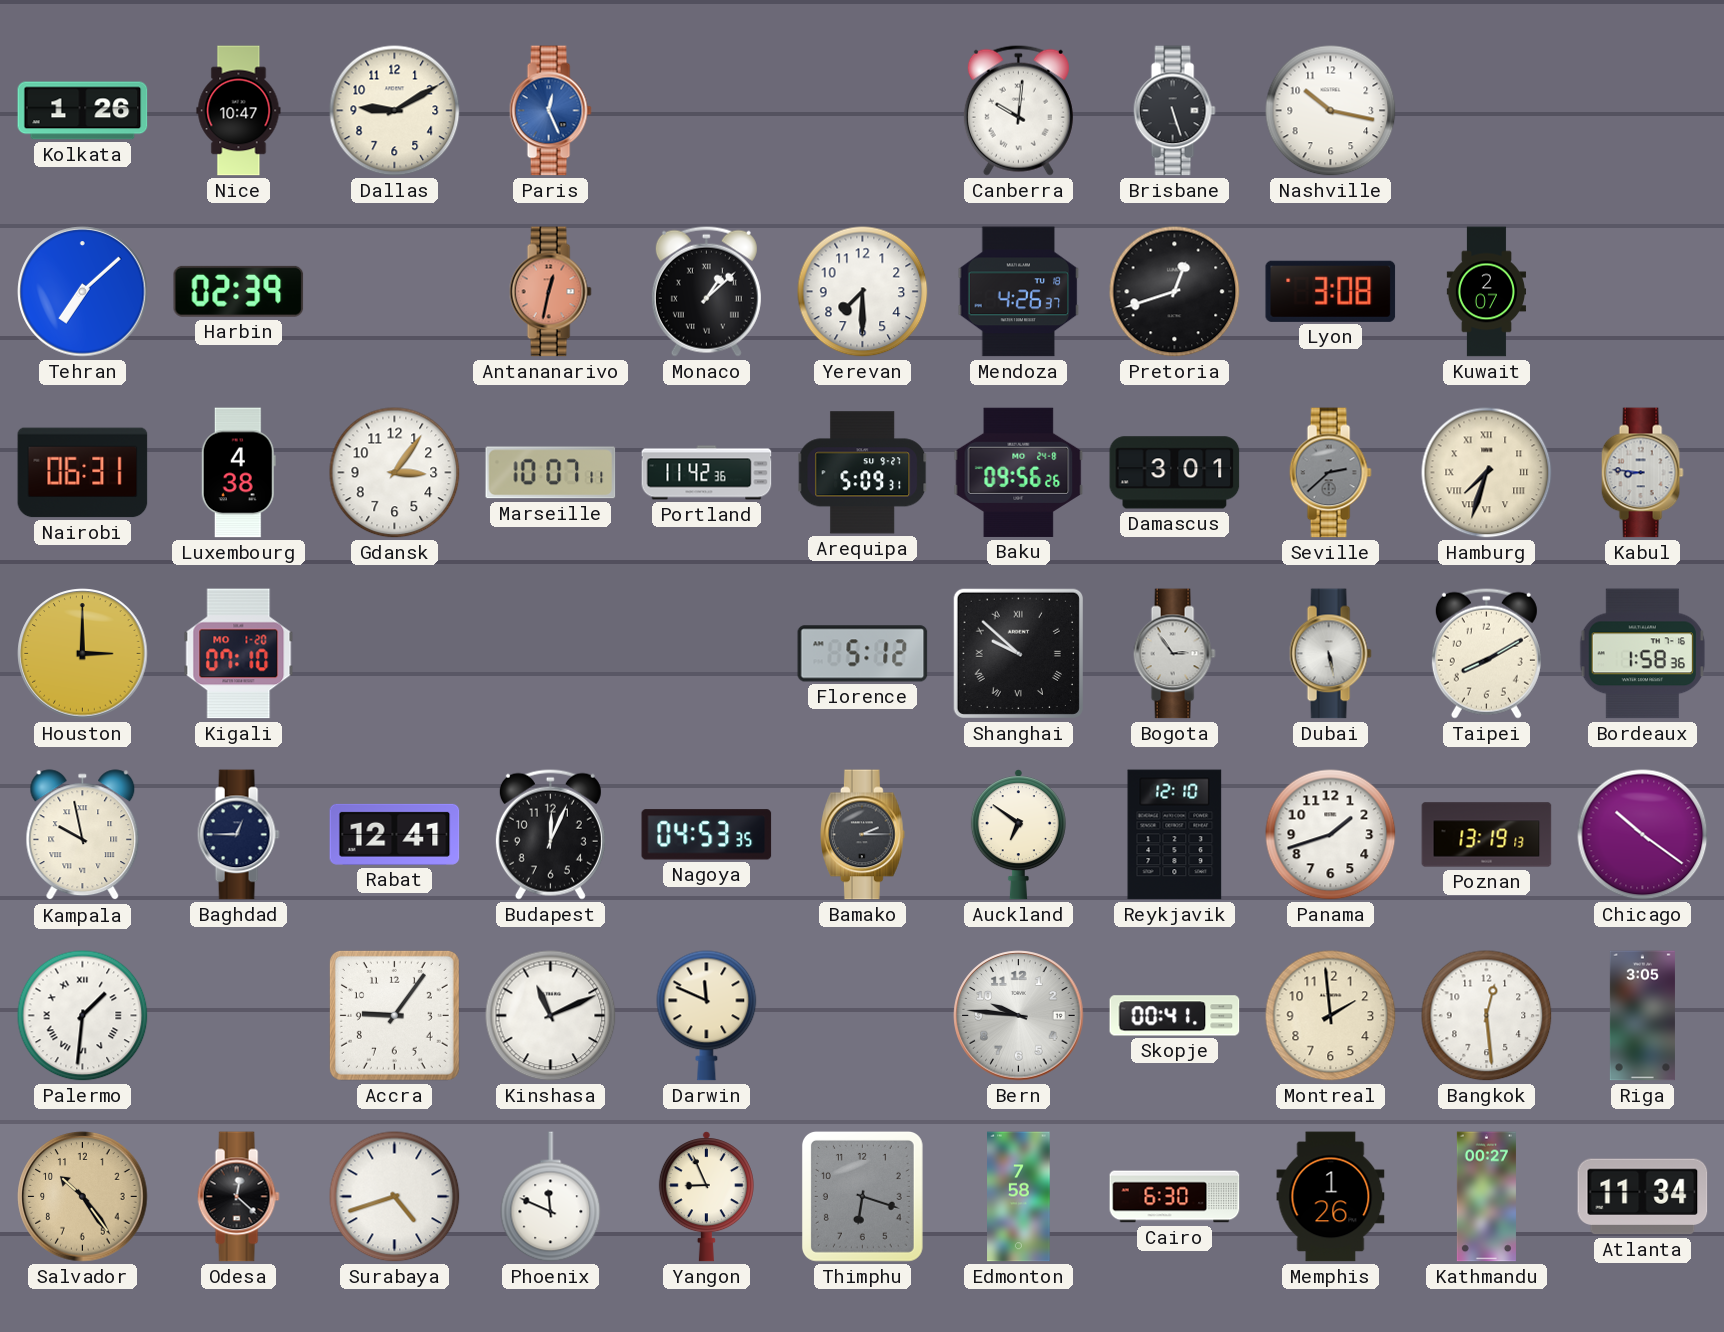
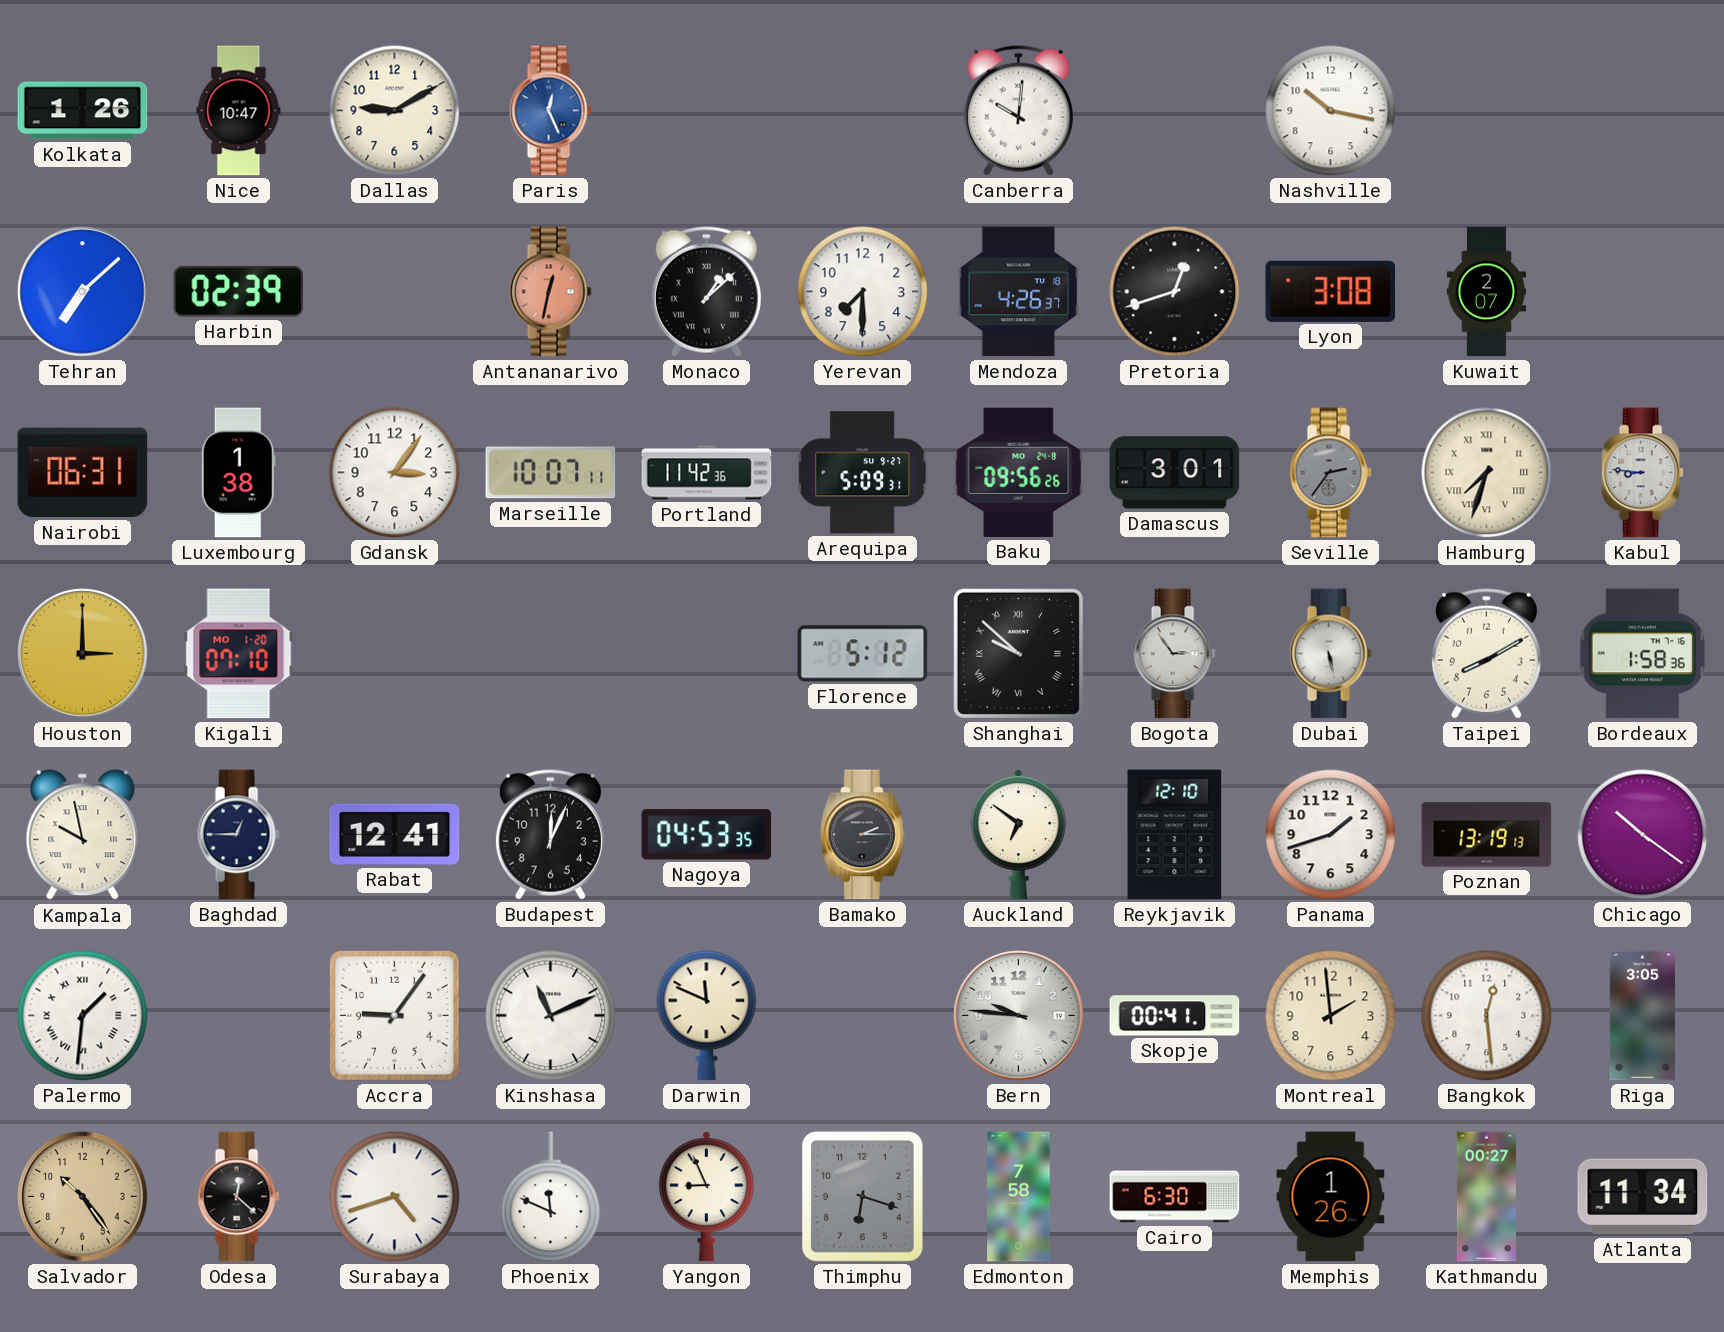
Brisbane: 5:27 -> none (1174, 111)
Luxembourg: 4:38 -> 1:38 (238, 473)
Seville: 2:38 -> 2:36 (1330, 473)
